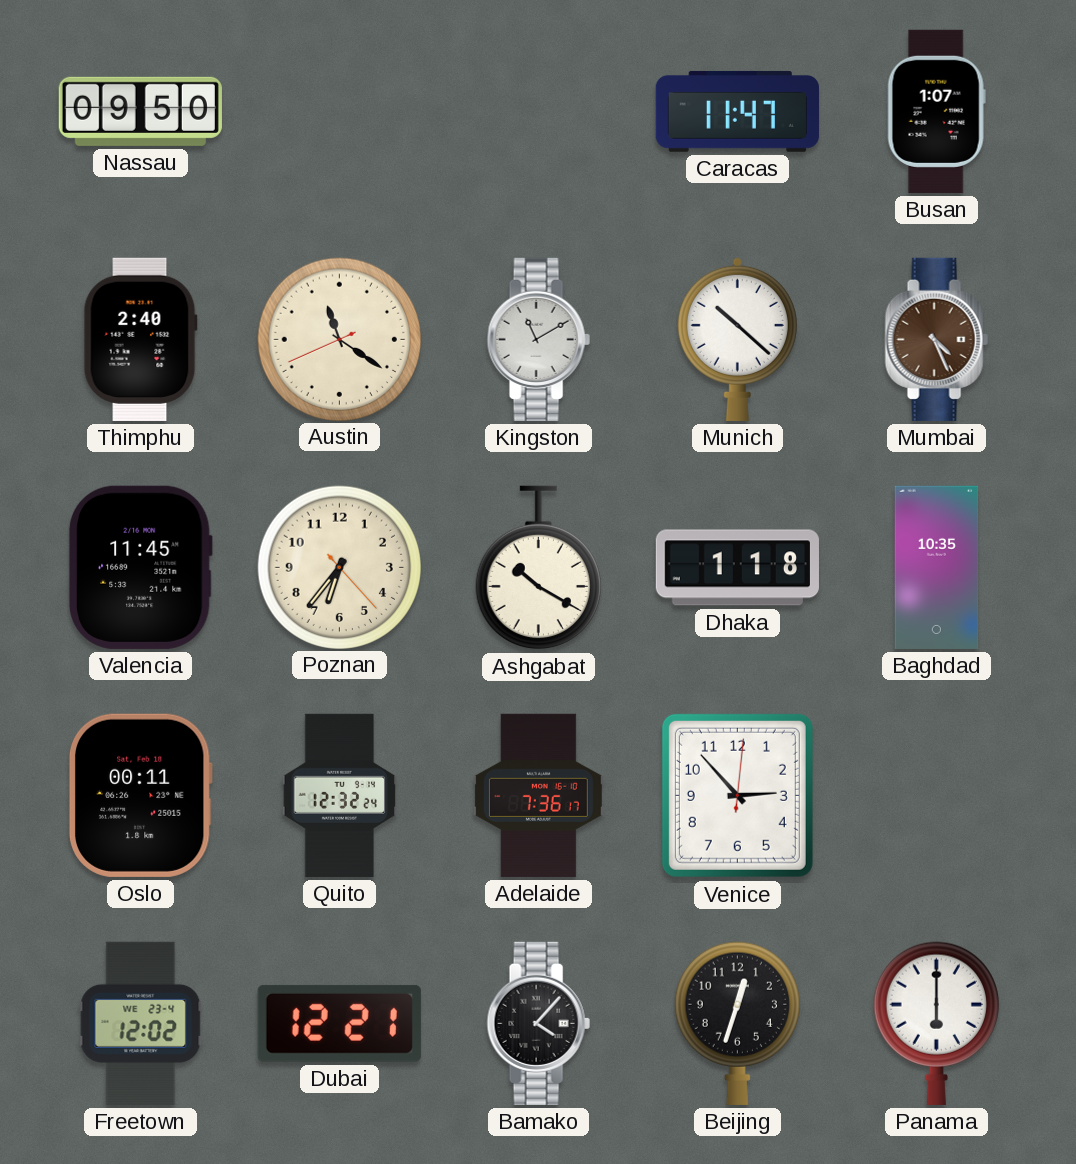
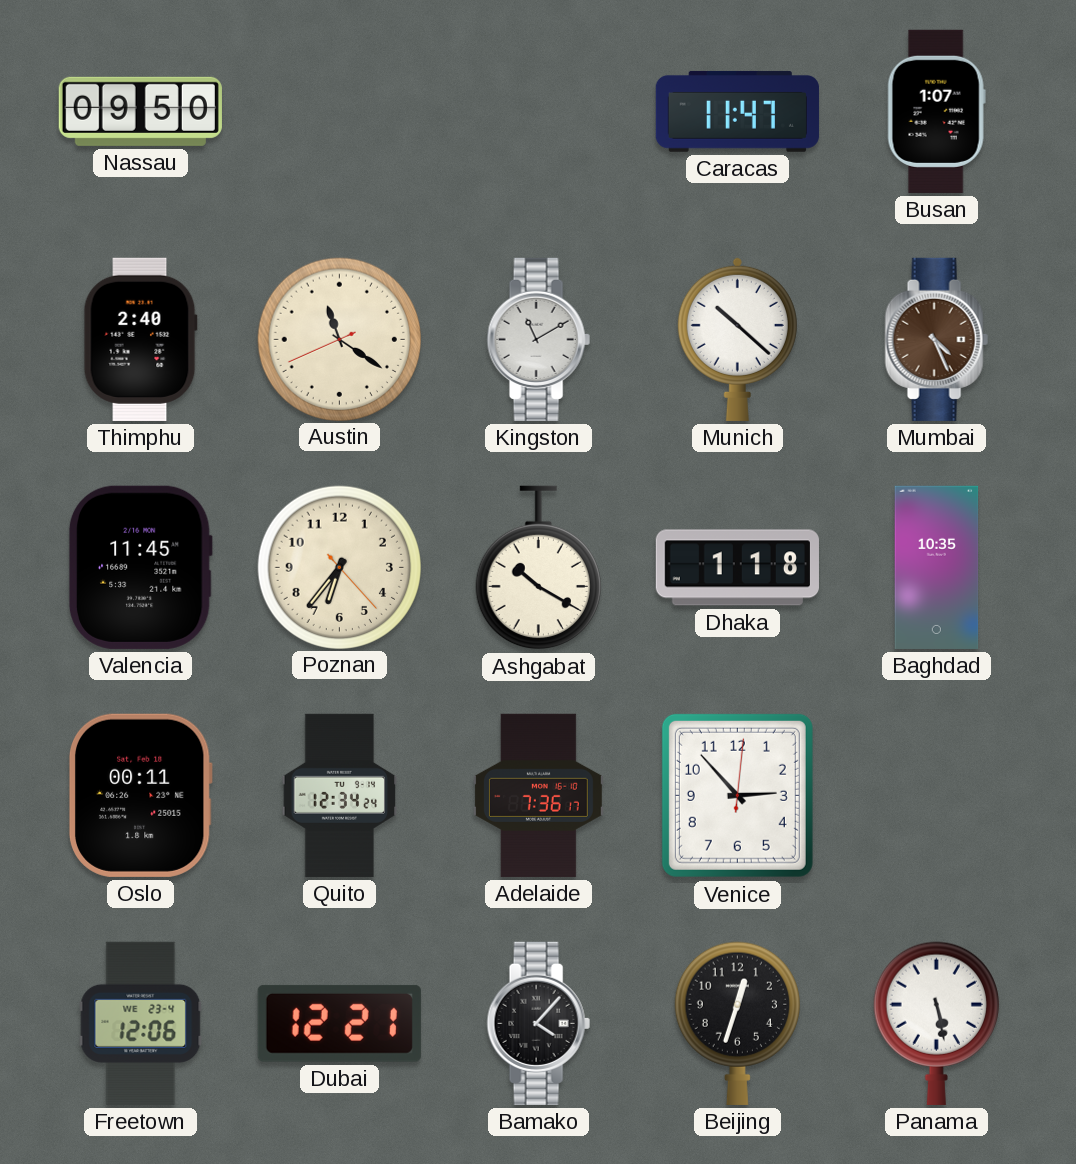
Quito: 12:32 -> 12:34 (340, 795)
Freetown: 12:02 -> 12:06 (141, 1023)
Panama: 6:00 -> 5:28 (936, 1023)
